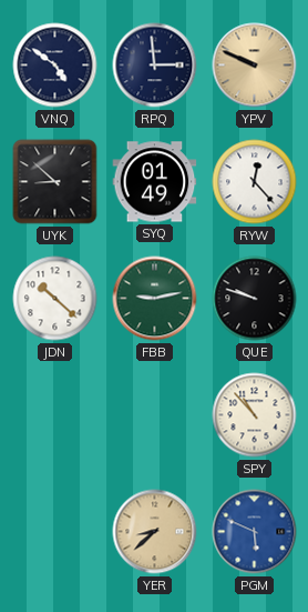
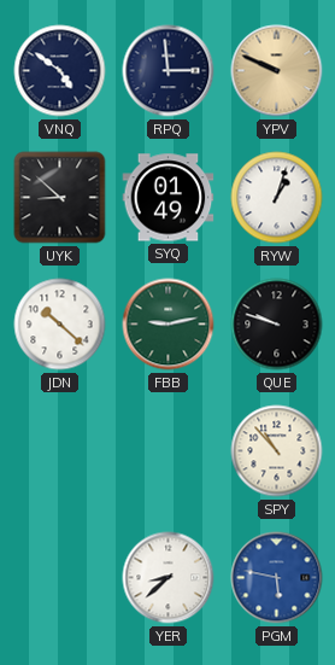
RYW: 12:23 -> 1:03 (277, 198)
YER dial: champagne -> white (169, 578)
PGM: 5:49 -> 5:47 (277, 578)
